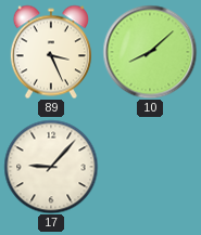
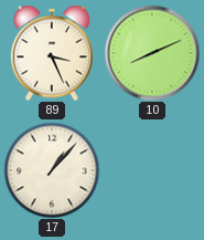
10: 8:08 -> 8:11 (152, 53)
17: 9:07 -> 1:07 (52, 170)
